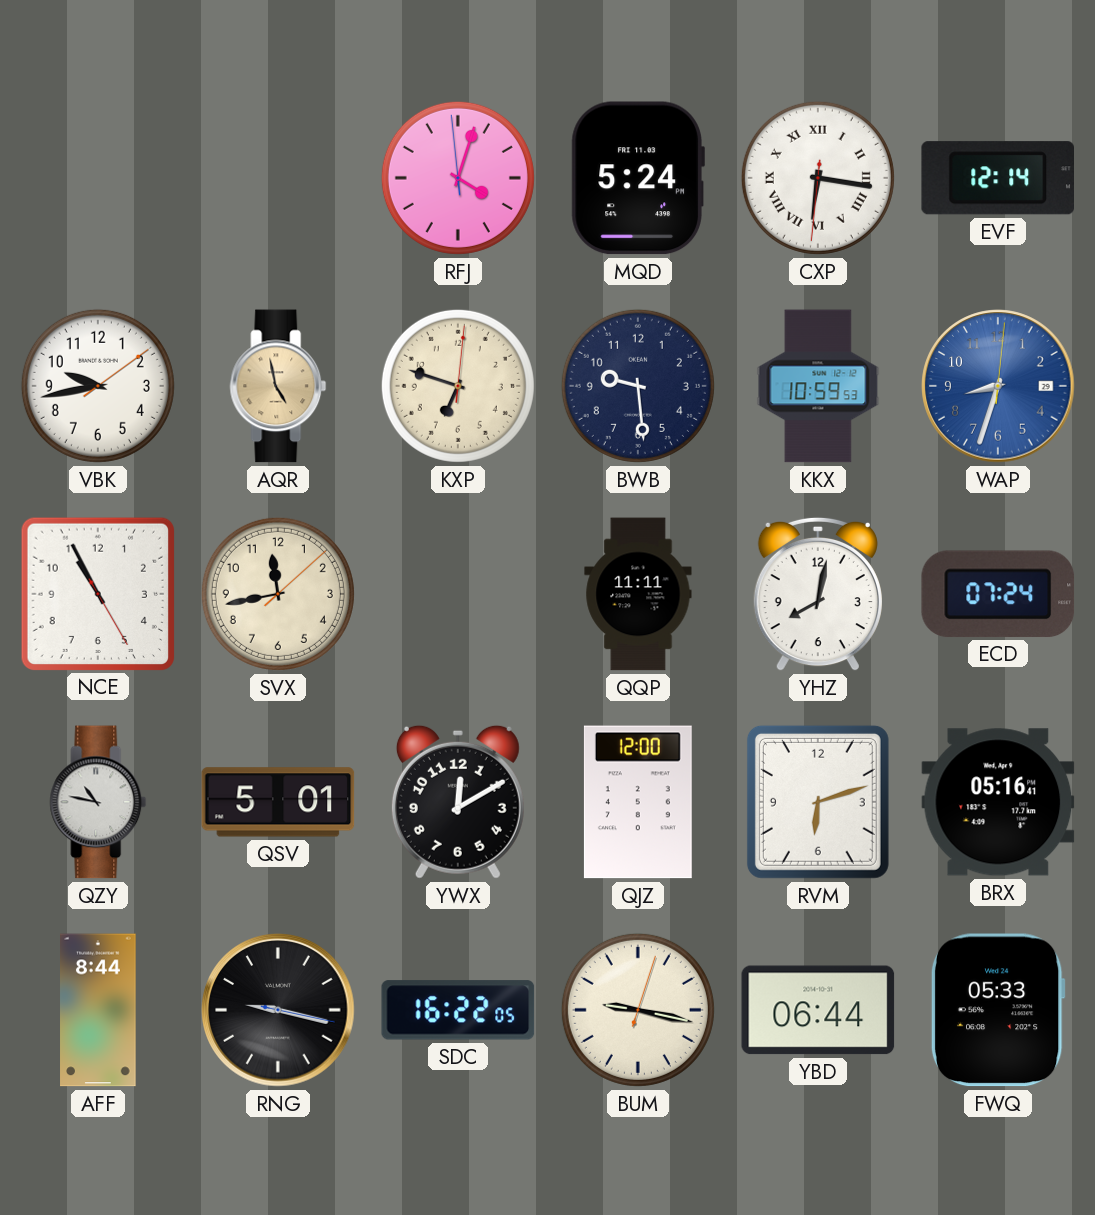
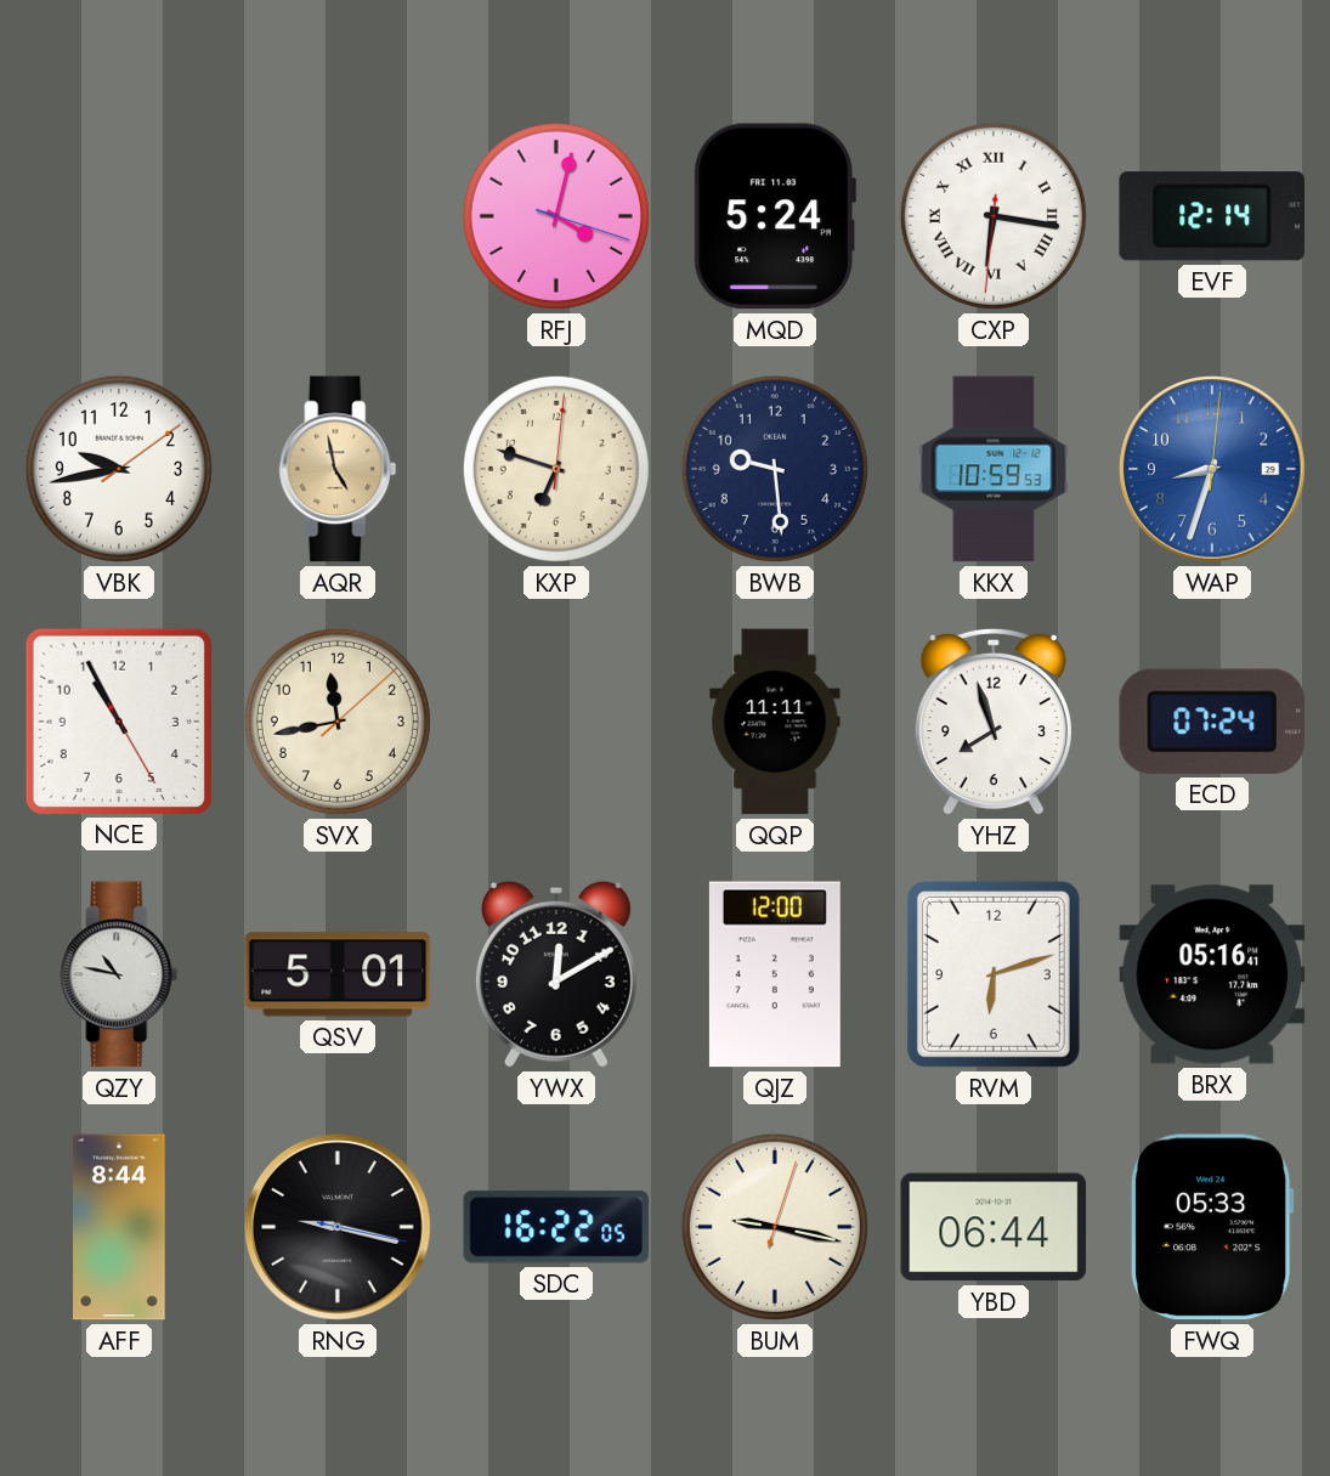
RFJ: 4:02:59 -> 4:02:18 (556, 216)
YHZ: 8:02 -> 7:57 (994, 722)
